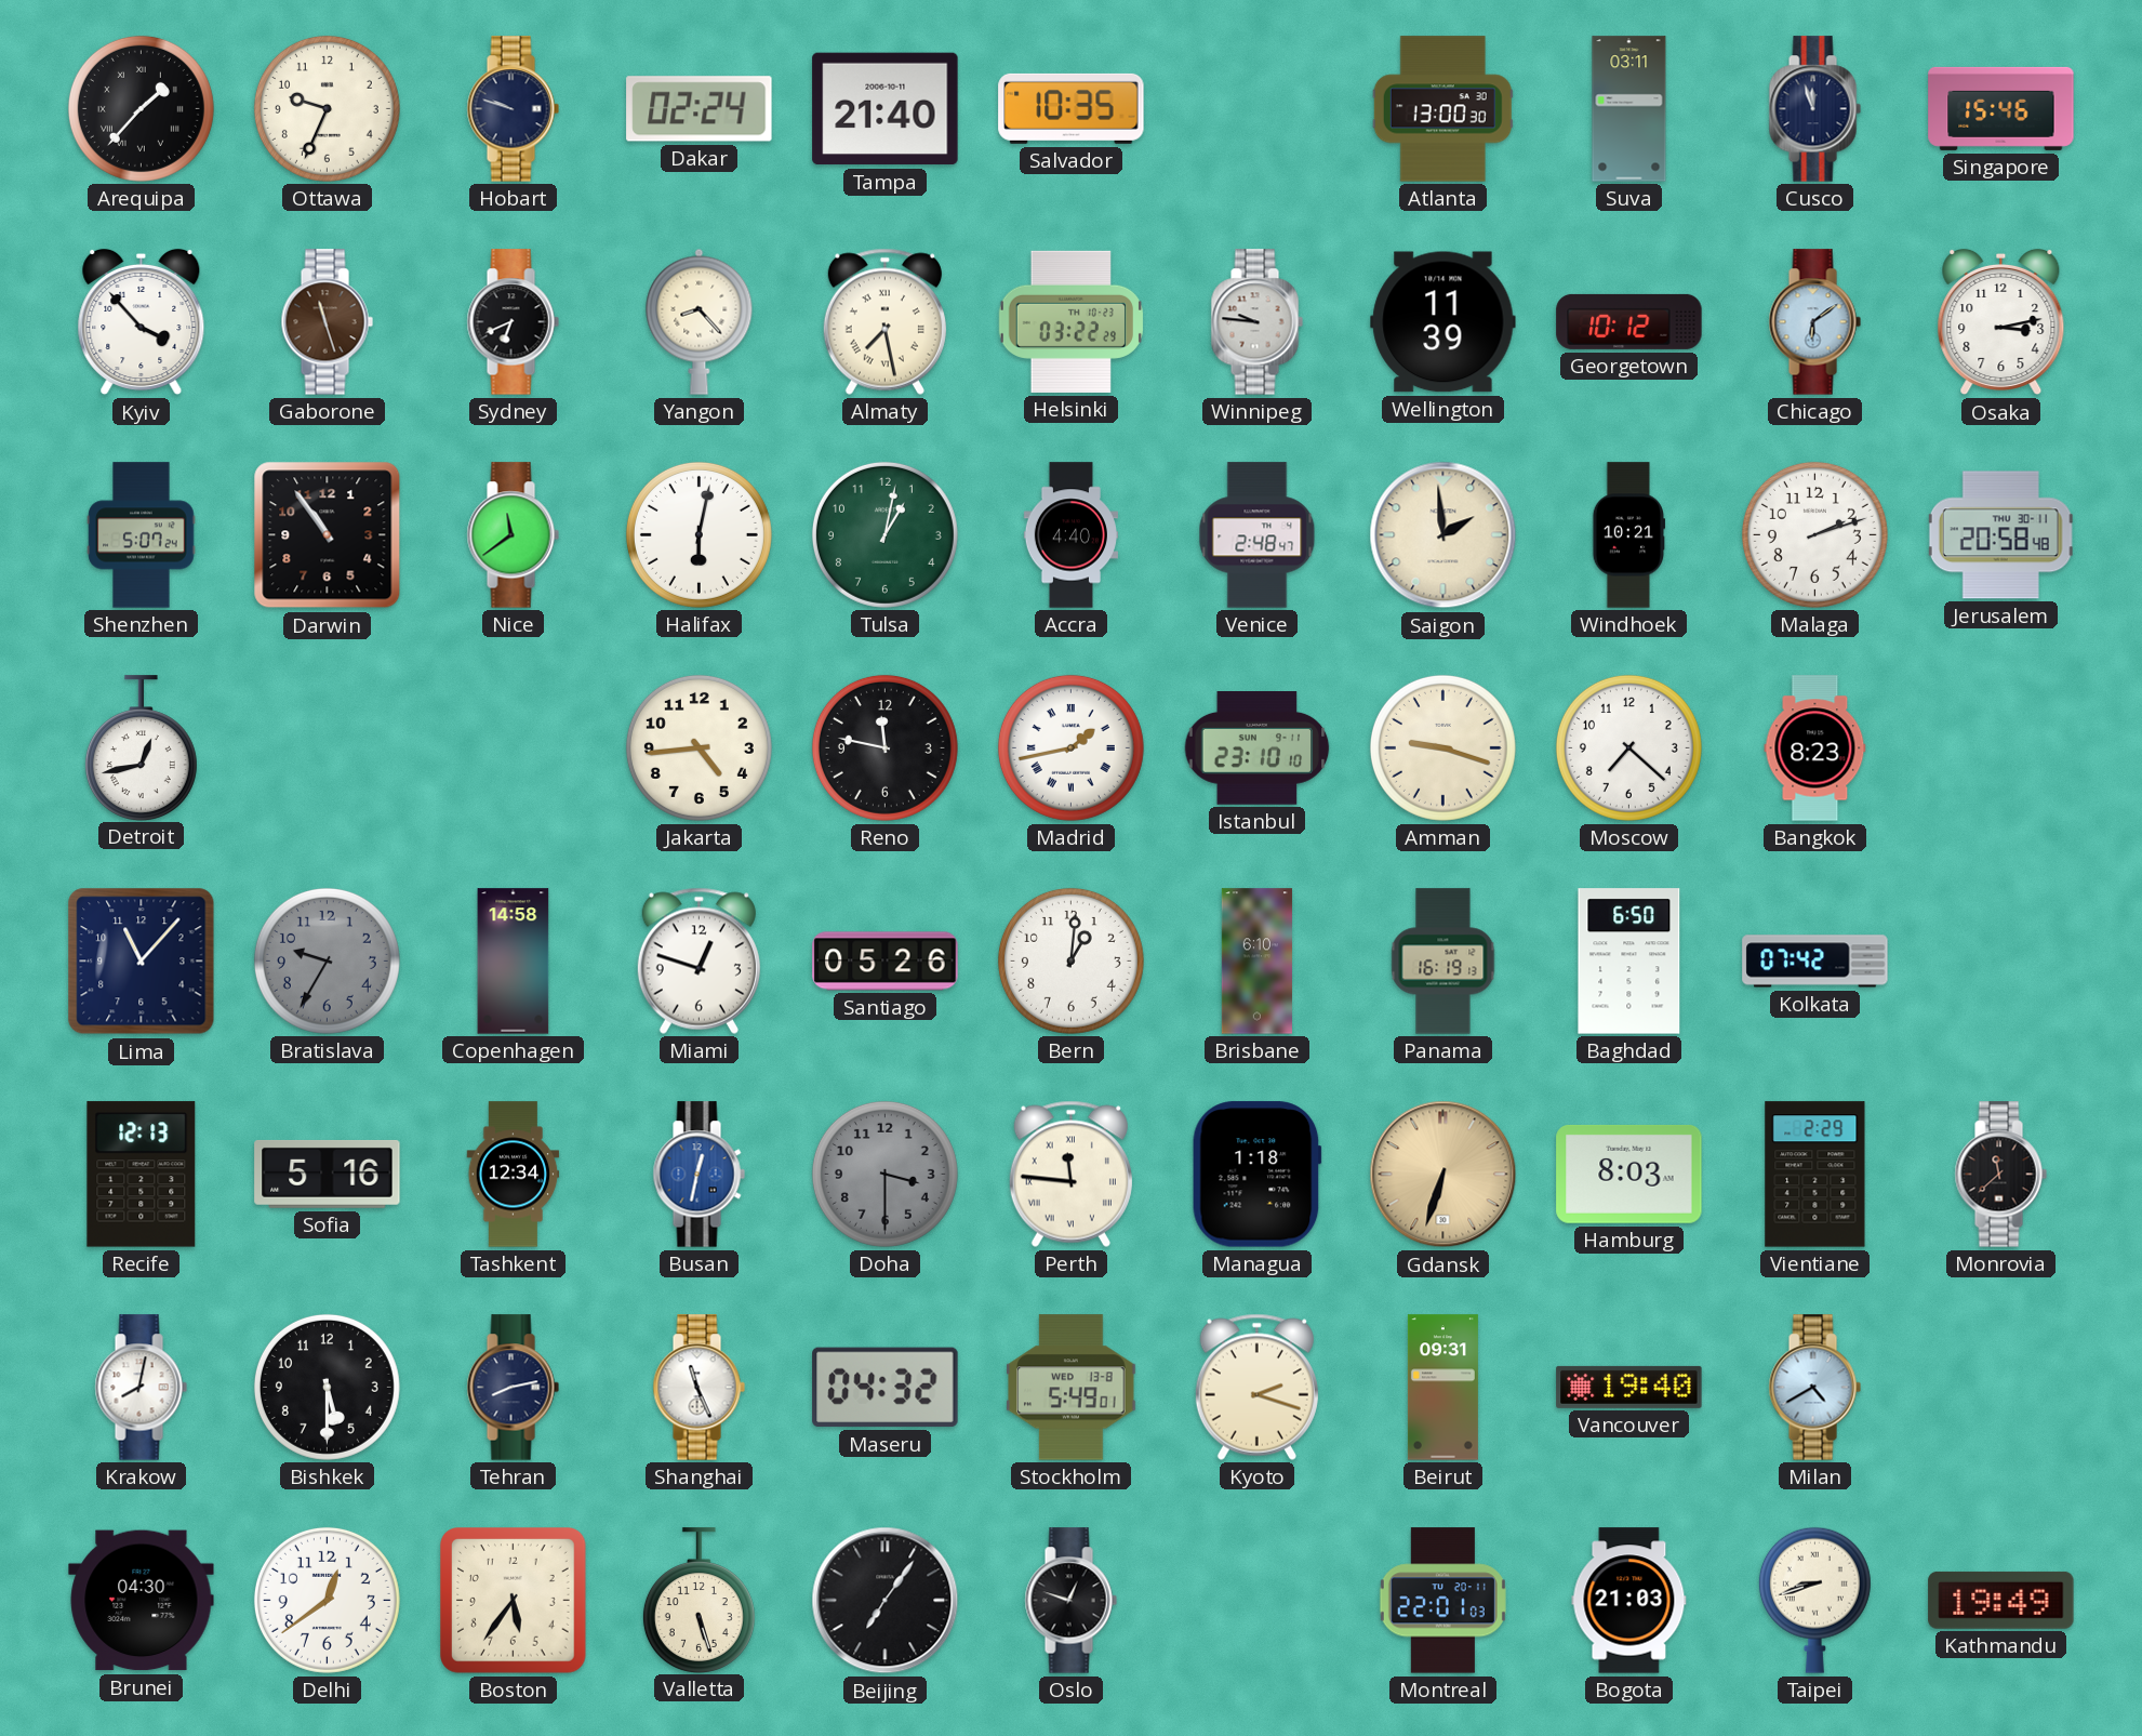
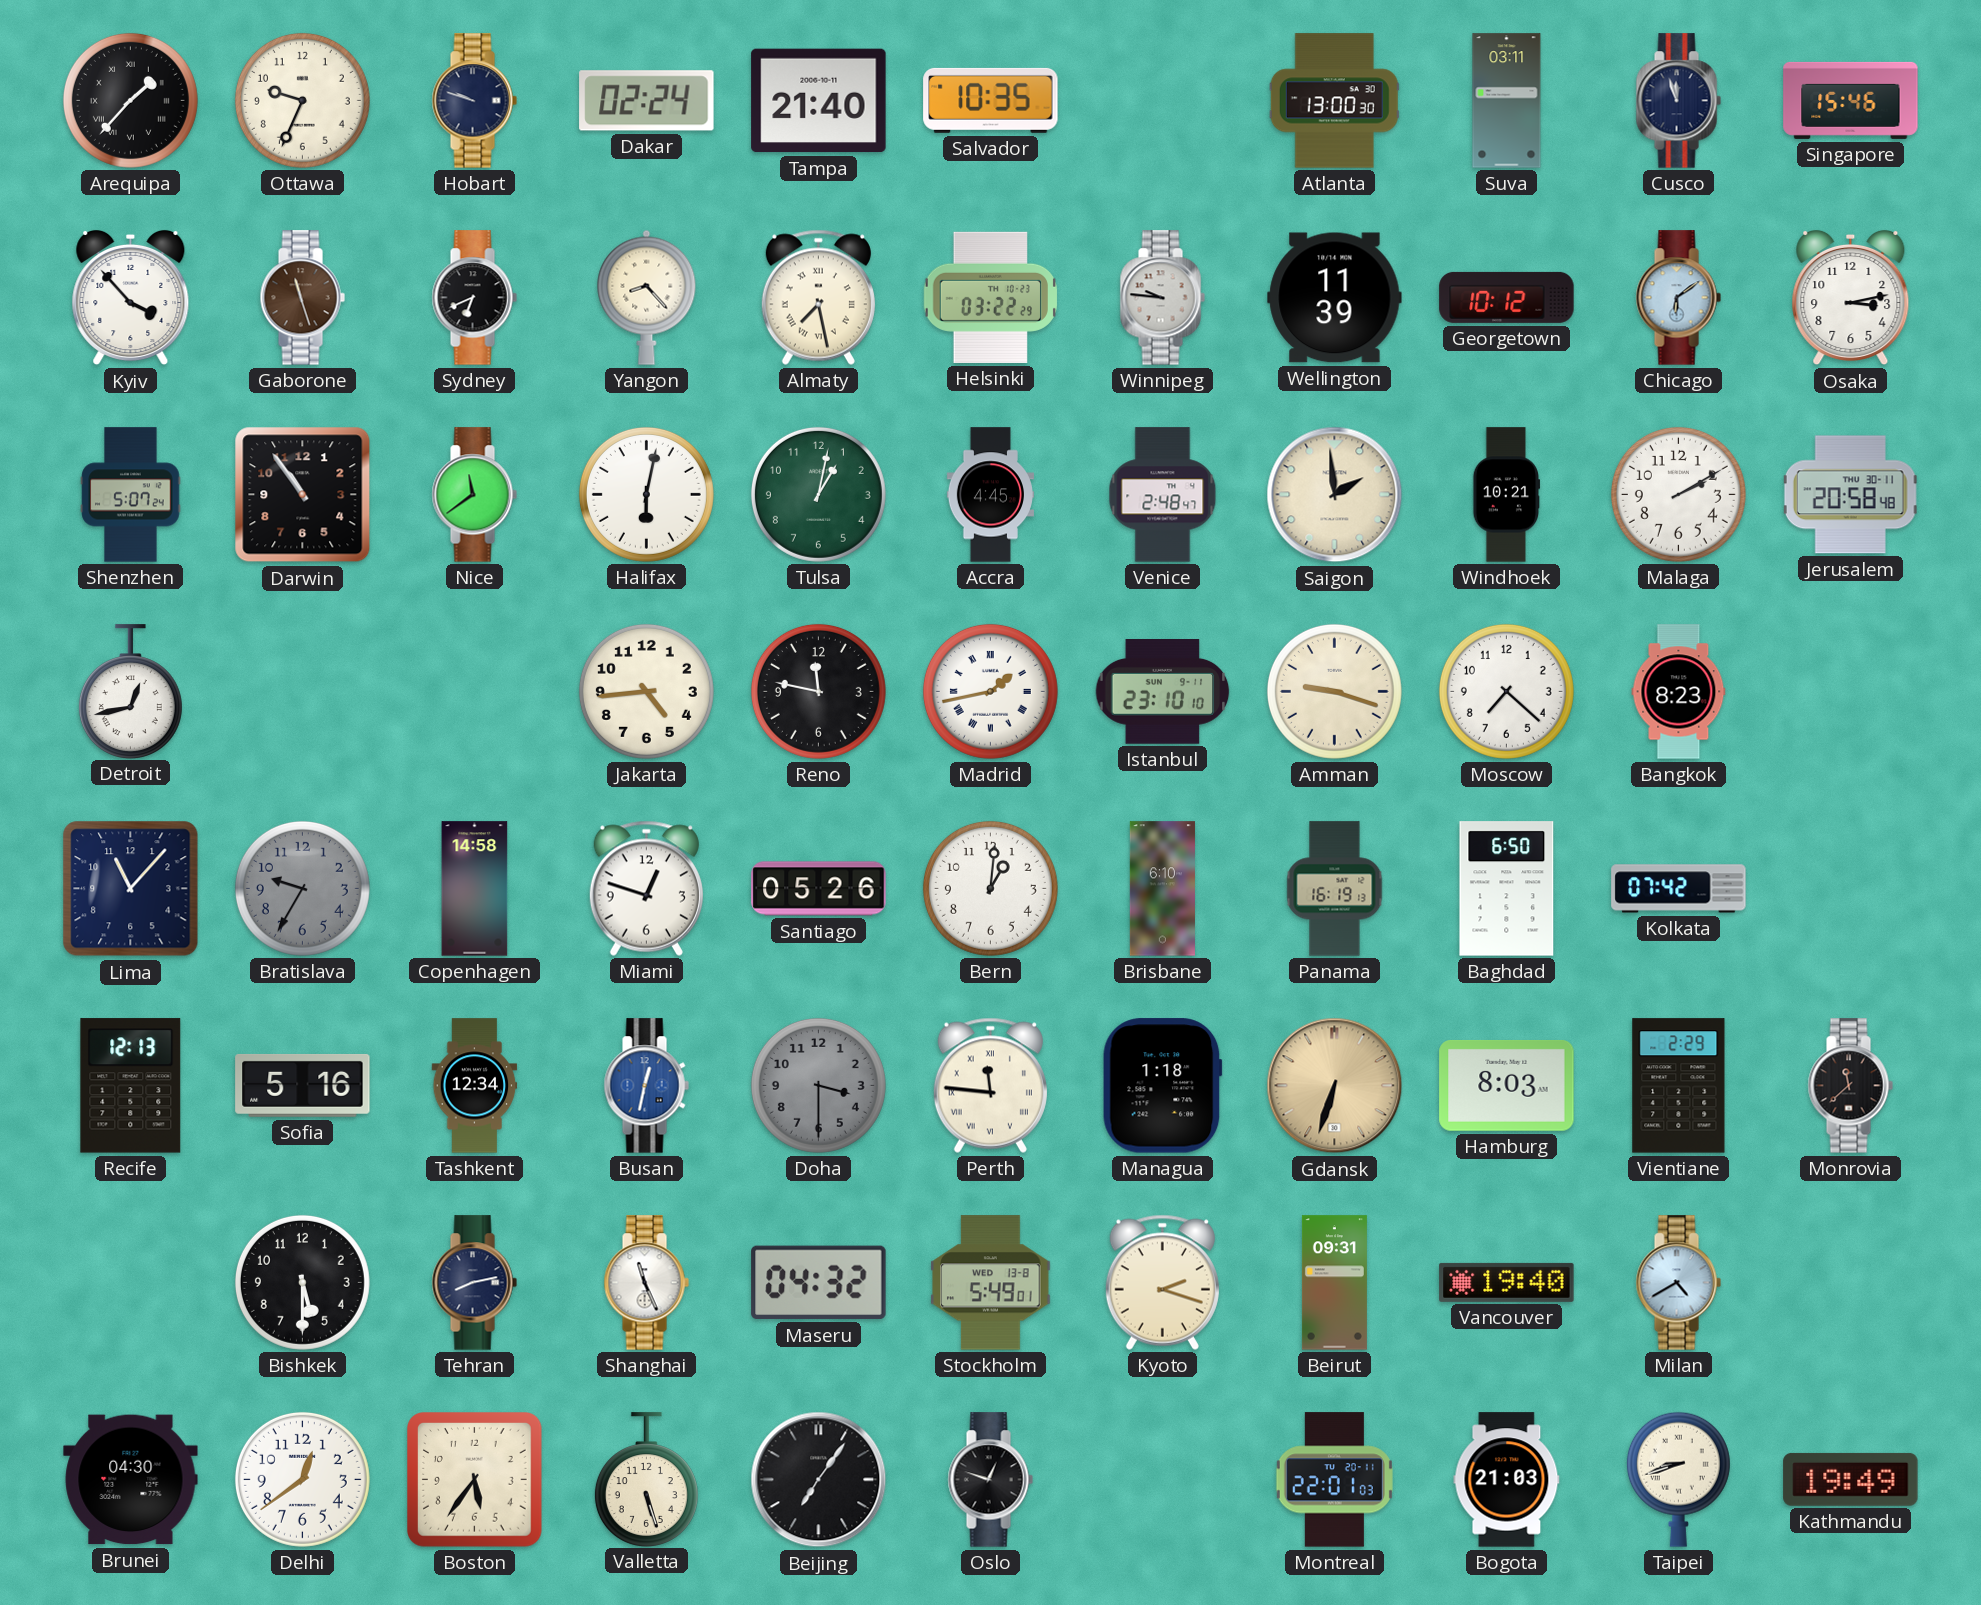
Accra: 4:40 -> 4:45 (990, 495)
Malaga: 2:12 -> 2:10 (1678, 494)
Krakow: 8:02 -> none (141, 1388)
